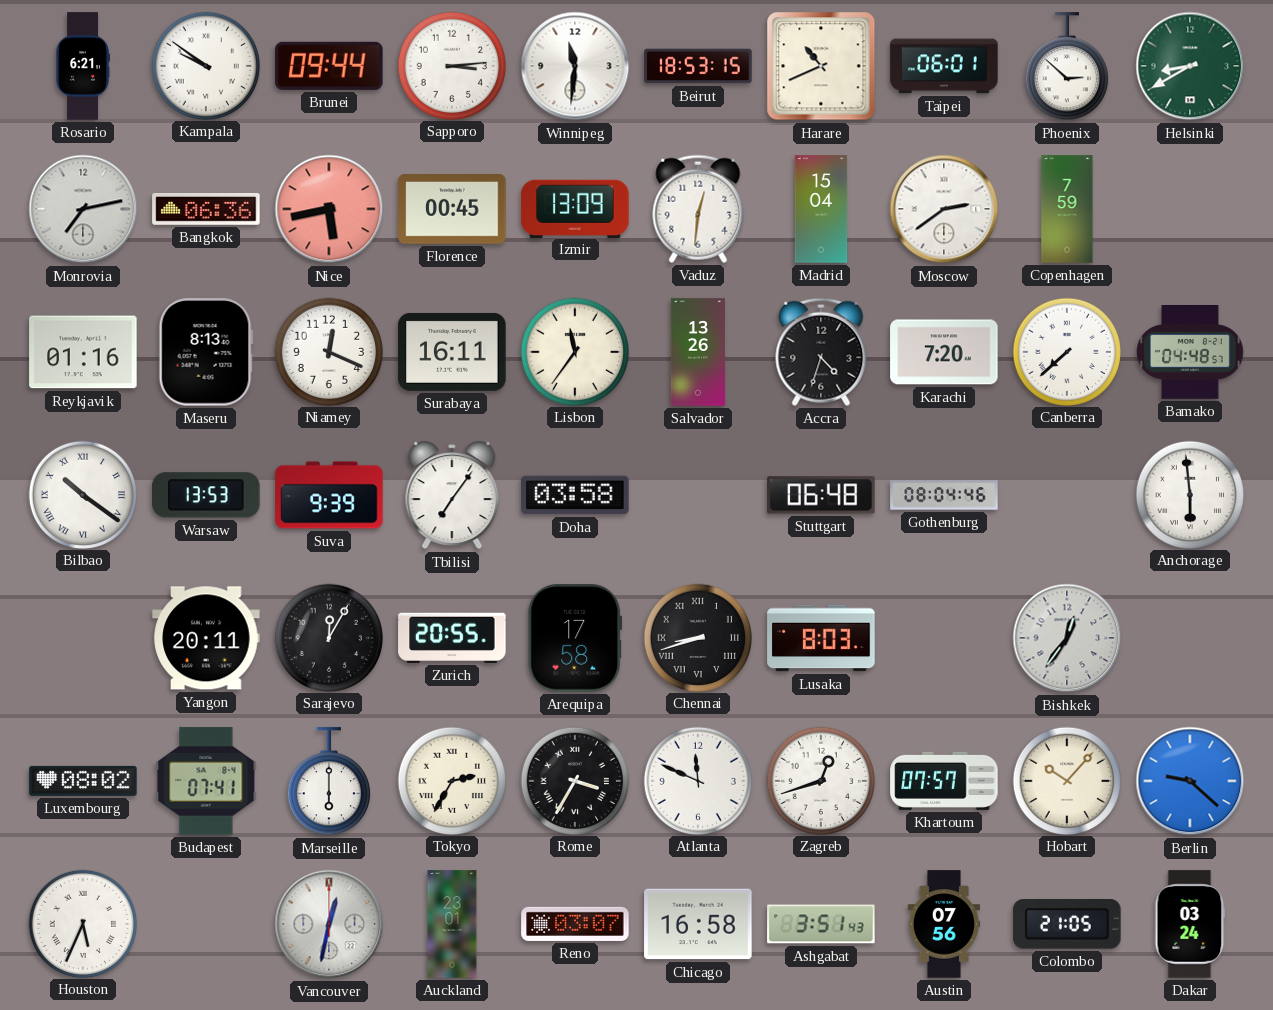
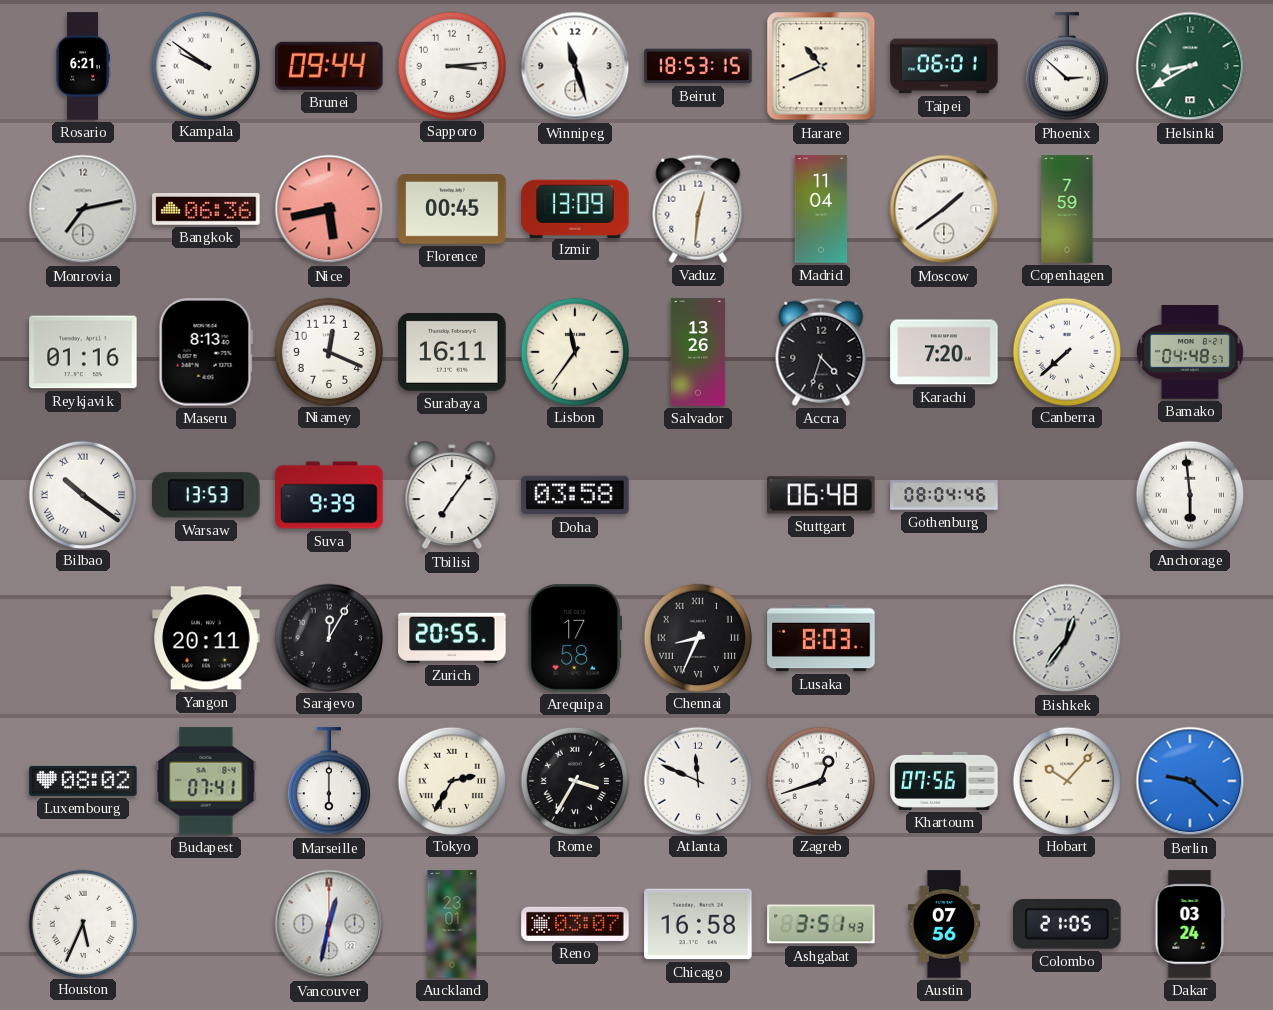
Winnipeg: 11:31 -> 11:27 (575, 66)
Madrid: 15:04 -> 11:04 (821, 209)
Moscow: 2:39 -> 1:39 (944, 209)
Chennai: 8:42 -> 8:34 (697, 637)
Khartoum: 07:57 -> 07:56 (944, 781)
